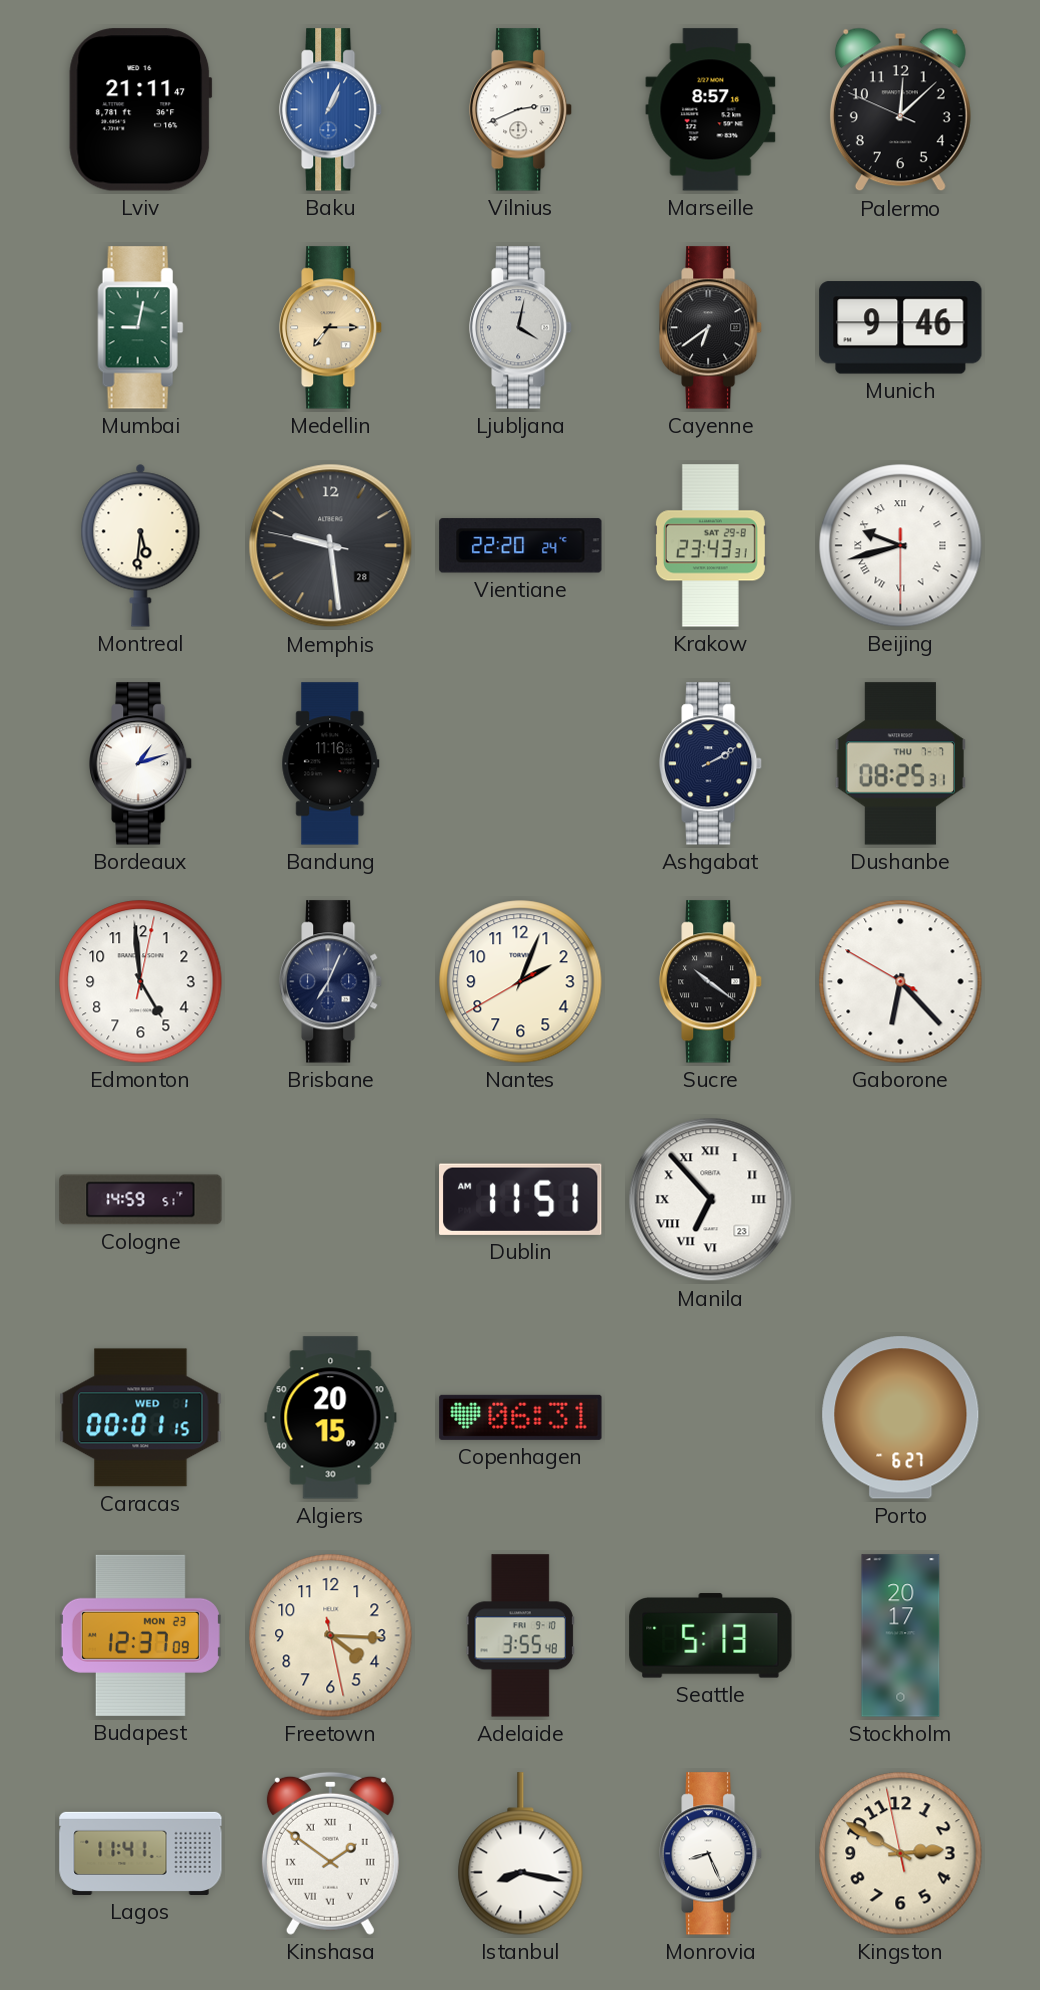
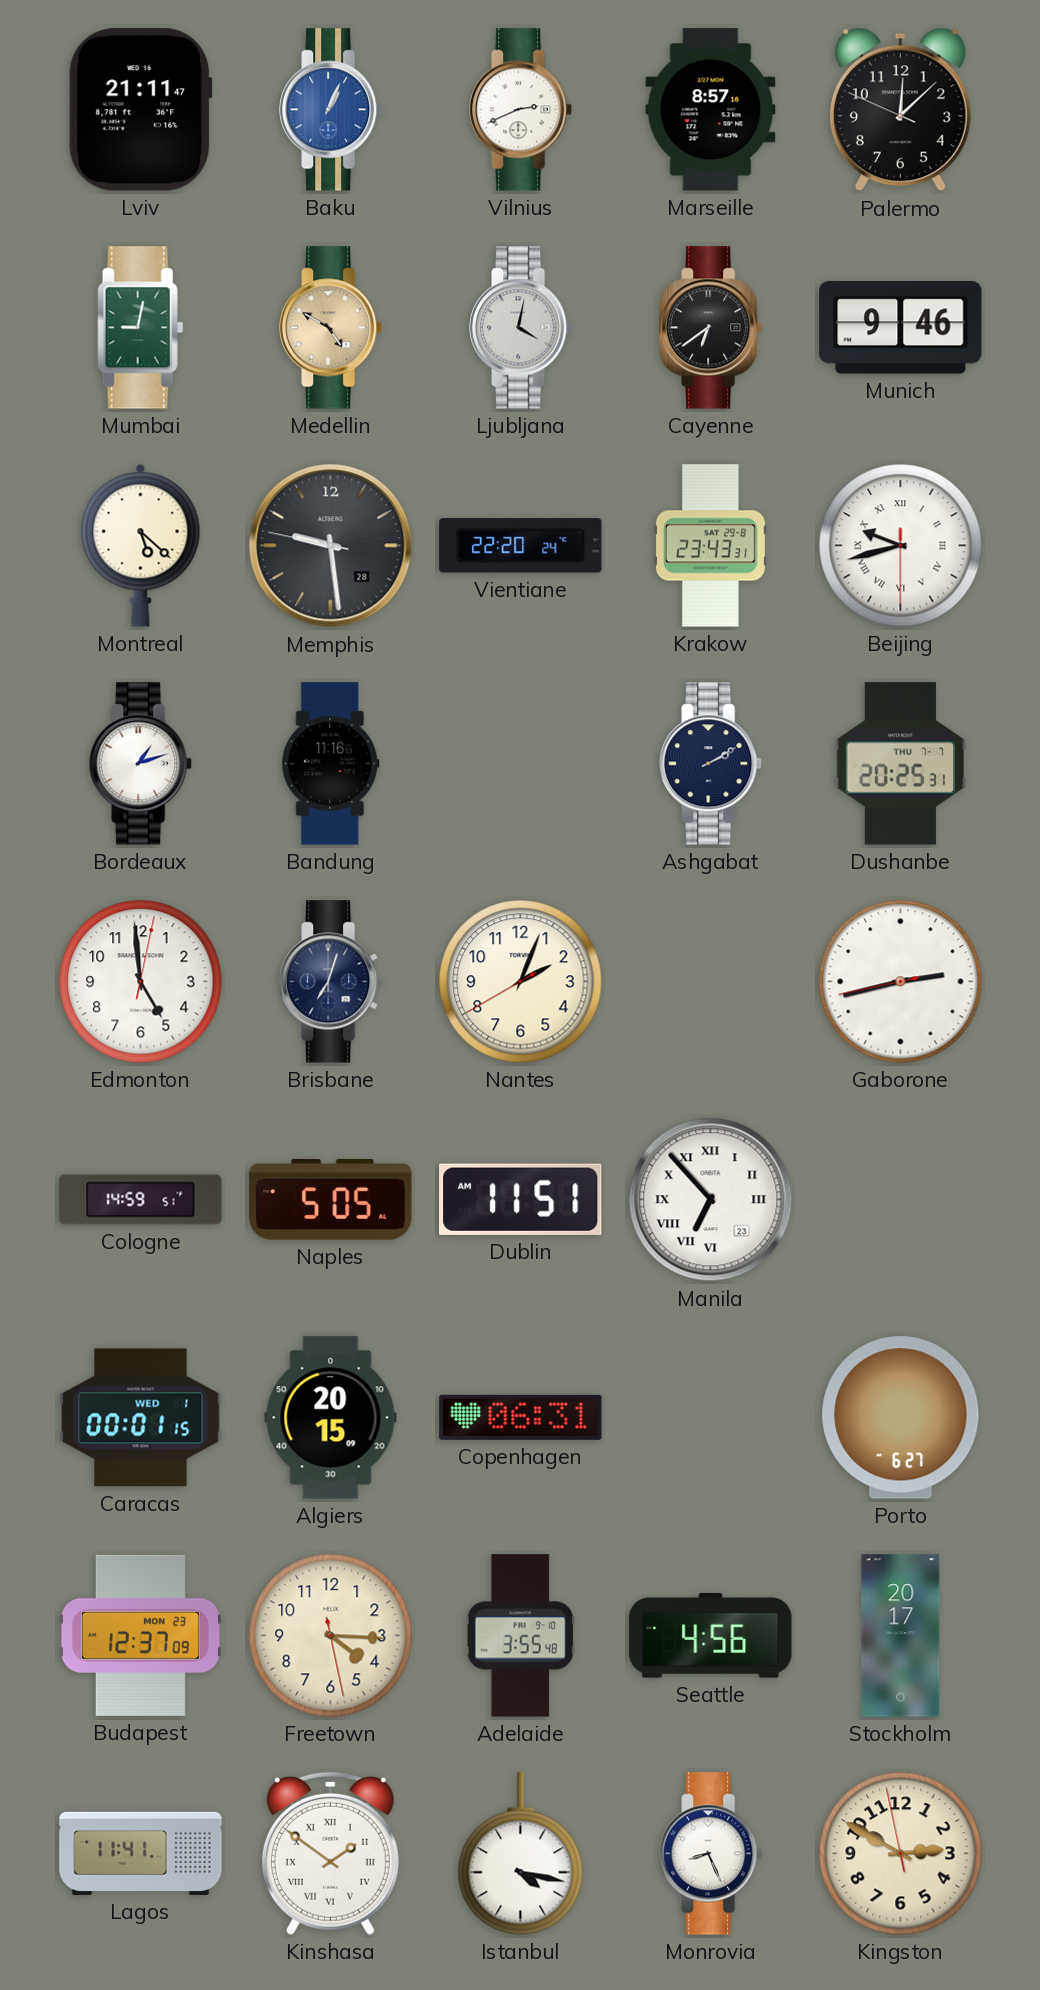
Medellin: 7:15 -> 4:50 (332, 328)
Montreal: 5:31 -> 5:22 (141, 545)
Dushanbe: 08:25 -> 20:25 (900, 764)
Brisbane: 7:04 -> 7:03 (332, 982)
Sucre: 10:21 -> none (712, 982)
Gaborone: 6:22 -> 2:42 (901, 982)
Naples: none -> 5:05 (331, 1200)
Seattle: 5:13 -> 4:56 (711, 1636)
Istanbul: 8:17 -> 4:17 (521, 1854)
